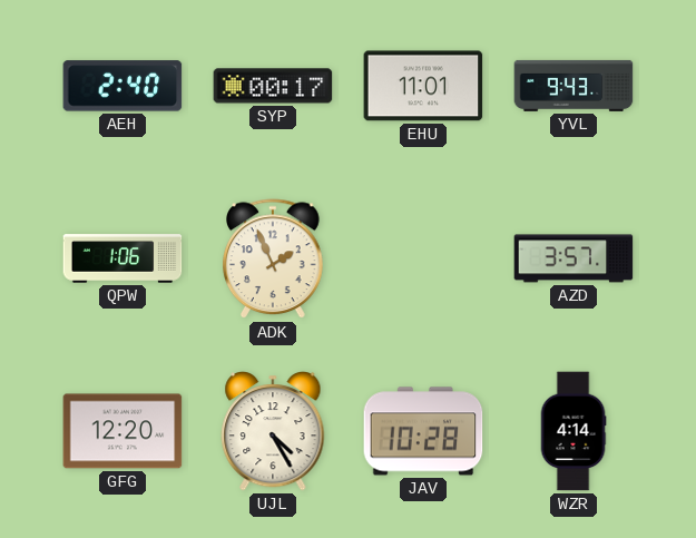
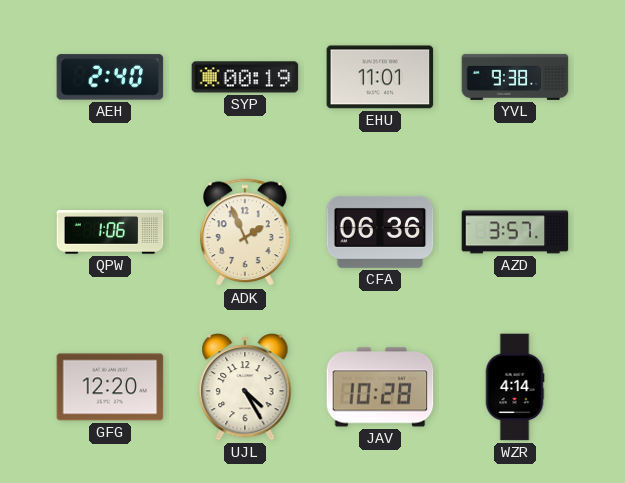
SYP: 00:17 -> 00:19 (245, 77)
YVL: 9:43 -> 9:38 (515, 77)
CFA: none -> 06:36 (380, 232)
